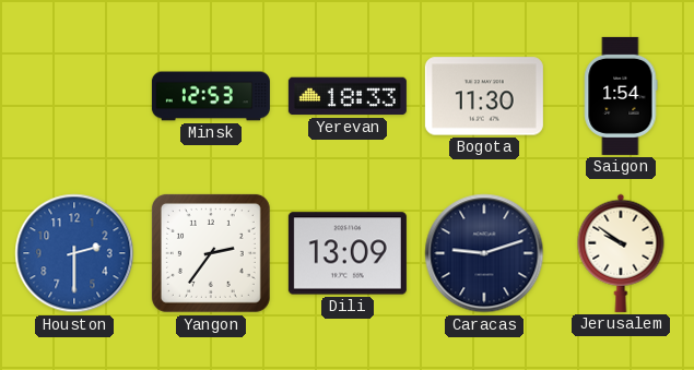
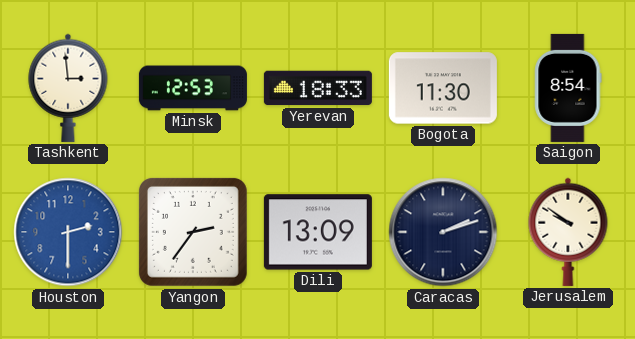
Tashkent: none -> 2:59 (68, 88)
Saigon: 1:54 -> 8:54 (568, 88)
Caracas: 9:12 -> 2:12 (443, 232)
